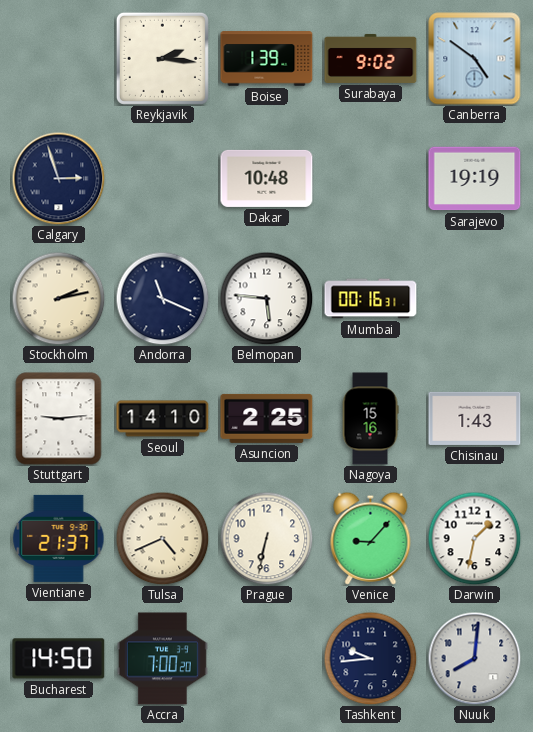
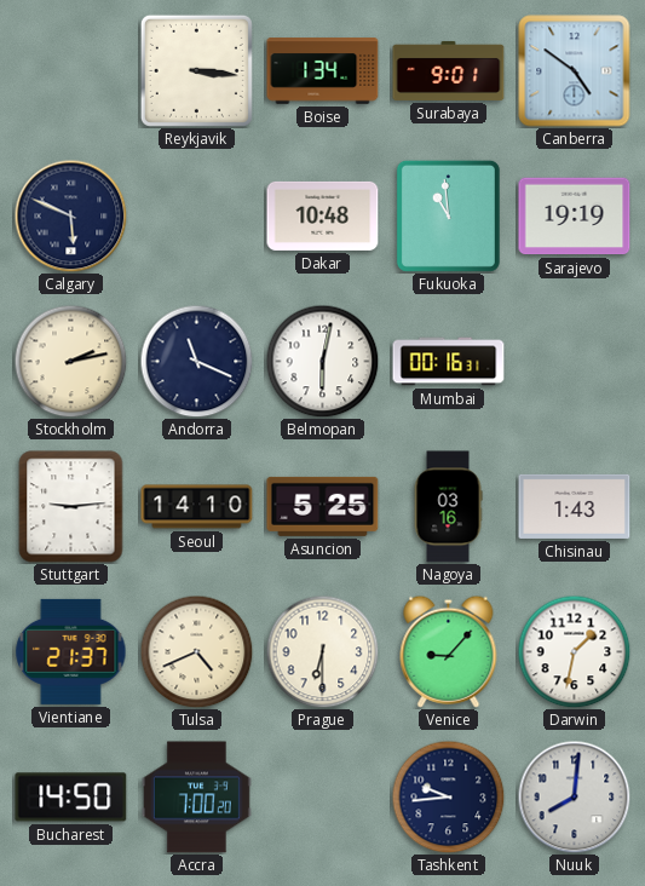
Reykjavik: 2:16 -> 3:16 (196, 70)
Boise: 1:39 -> 1:34 (323, 71)
Surabaya: 9:02 -> 9:01 (449, 70)
Calgary: 2:57 -> 5:49 (70, 215)
Fukuoka: none -> 10:59 (448, 215)
Belmopan: 5:46 -> 6:02 (322, 361)
Asuncion: 2:25 -> 5:25 (323, 506)
Nagoya: 15:16 -> 03:16 (448, 507)
Prague: 6:32 -> 6:30 (322, 651)
